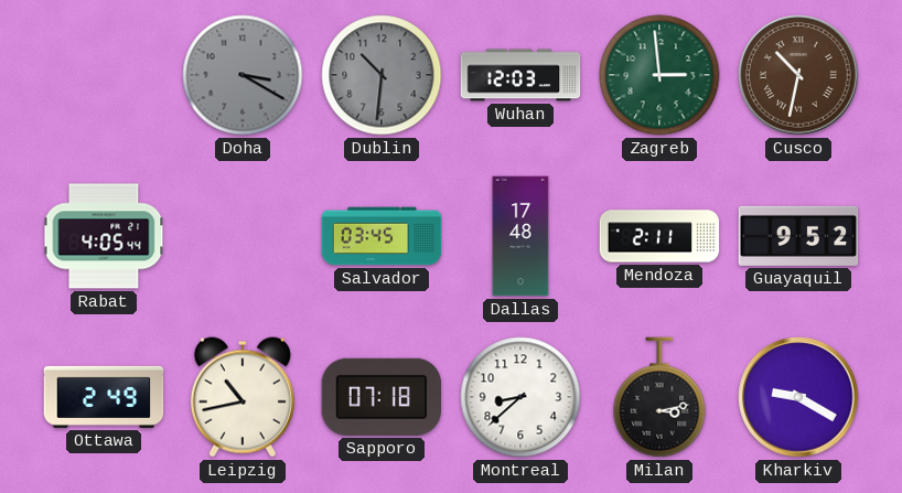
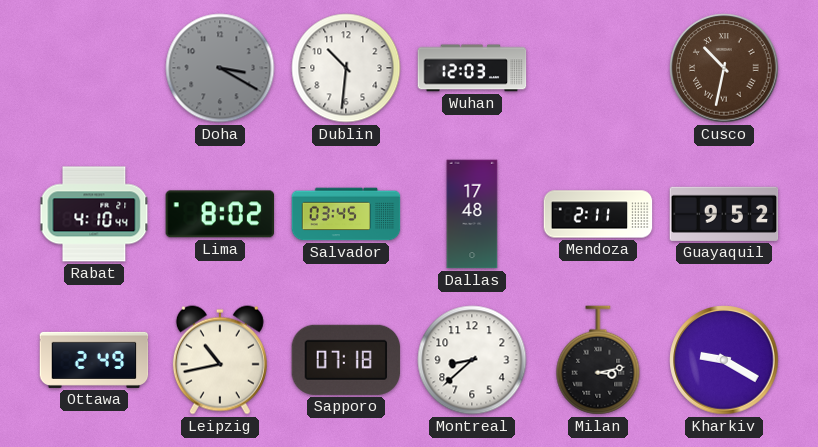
Dublin dial: grey -> white (346, 68)
Zagreb: 2:59 -> none (659, 75)
Rabat: 4:05 -> 4:10 (94, 214)
Lima: none -> 8:02 (220, 214)
